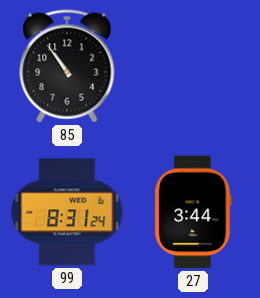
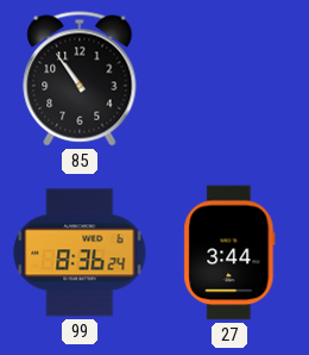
99: 8:31 -> 8:36 (80, 253)
